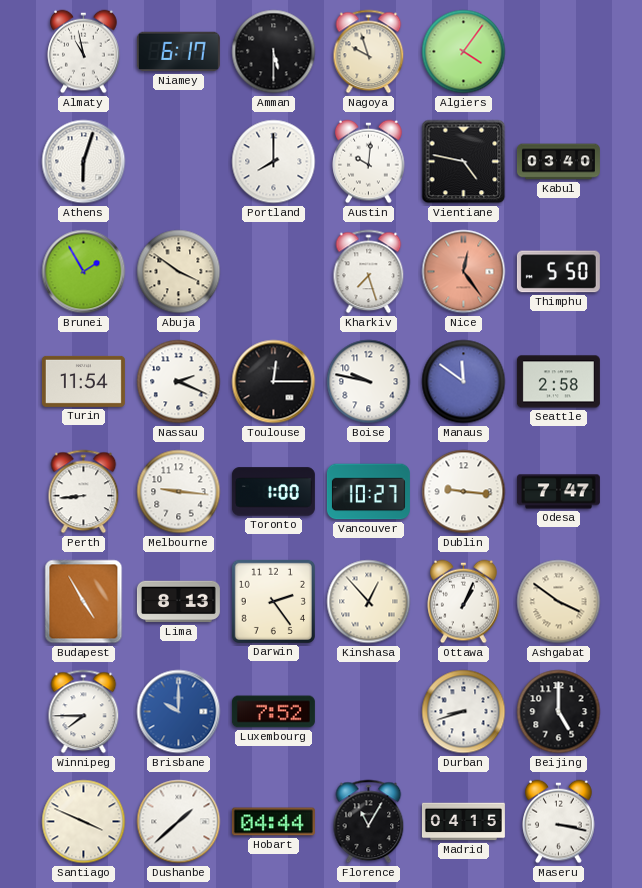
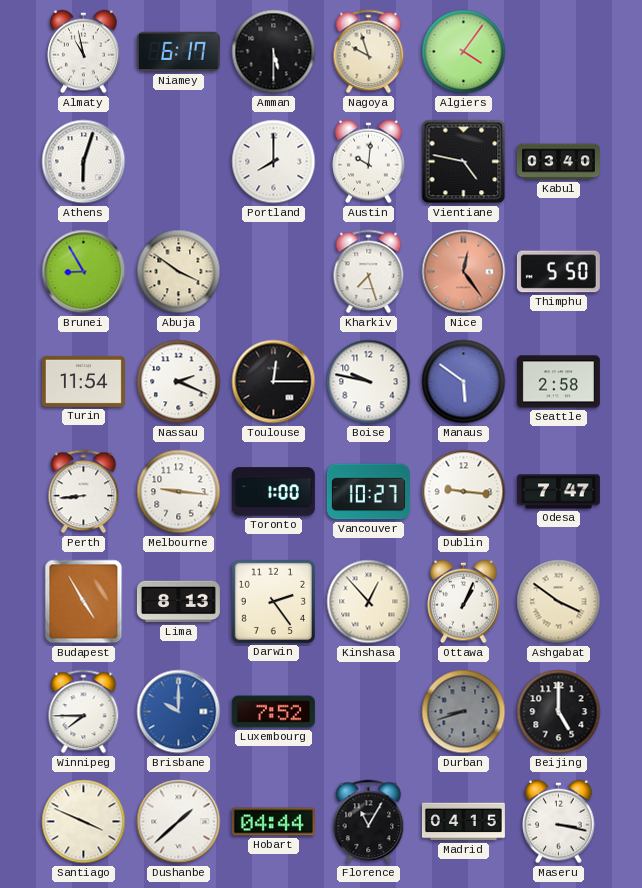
Brunei: 1:55 -> 8:55 (84, 272)
Manaus: 11:51 -> 5:51 (464, 382)
Durban dial: white -> grey (464, 712)
